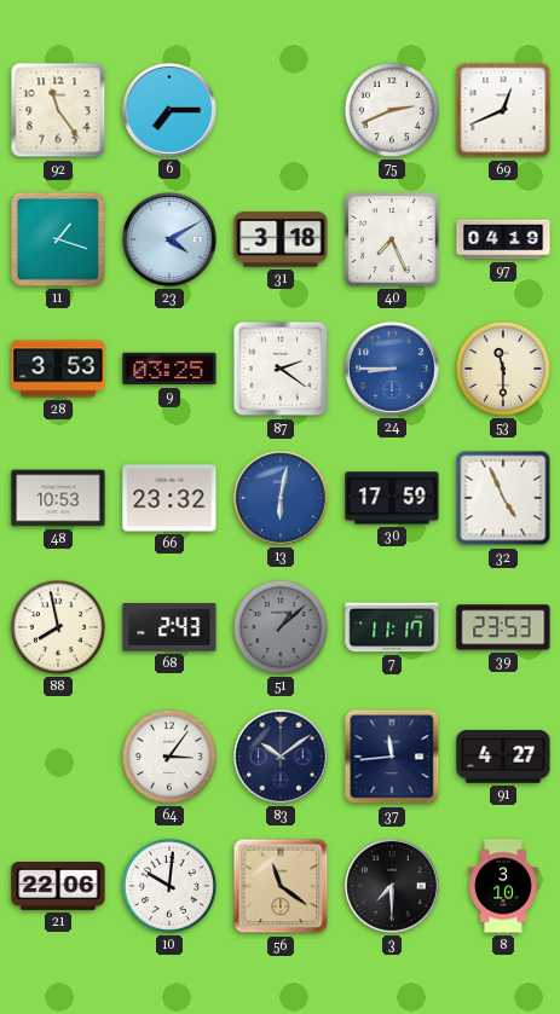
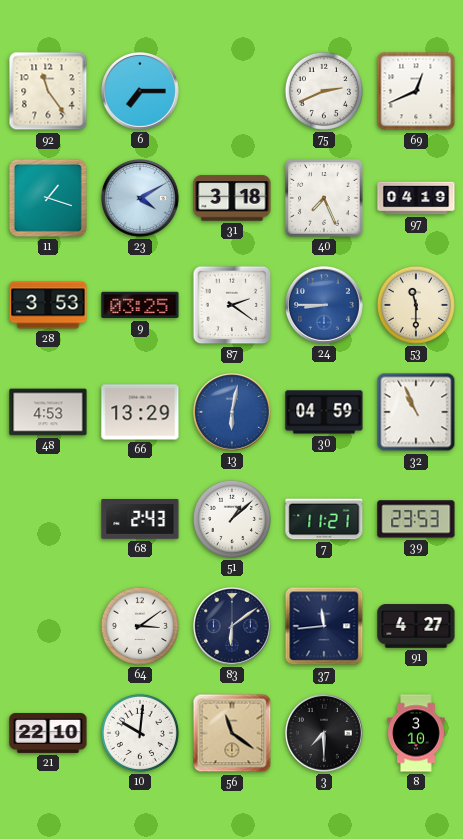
48: 10:53 -> 4:53 (48, 412)
66: 23:32 -> 13:29 (140, 412)
30: 17:59 -> 04:59 (324, 412)
32: 4:56 -> 10:56 (416, 412)
88: 7:58 -> none (58, 627)
51 dial: grey -> white (232, 519)
7: 11:17 -> 11:21 (324, 519)
64: 3:06 -> 3:09 (140, 626)
83: 10:09 -> 6:09 (233, 627)
21: 22:06 -> 22:10 (48, 733)
